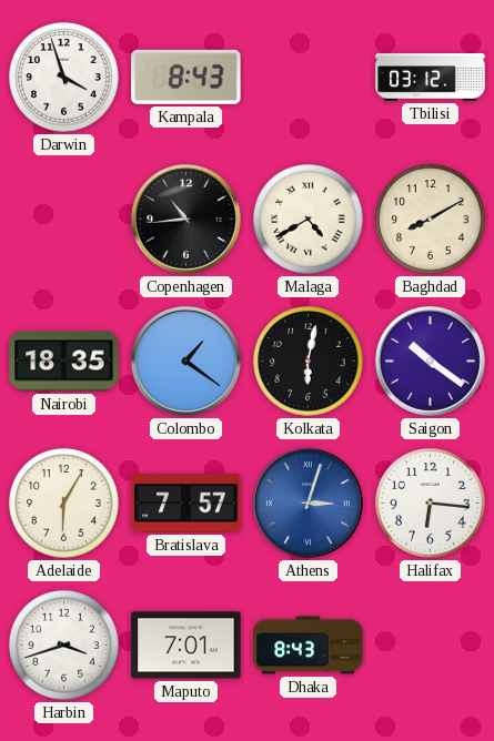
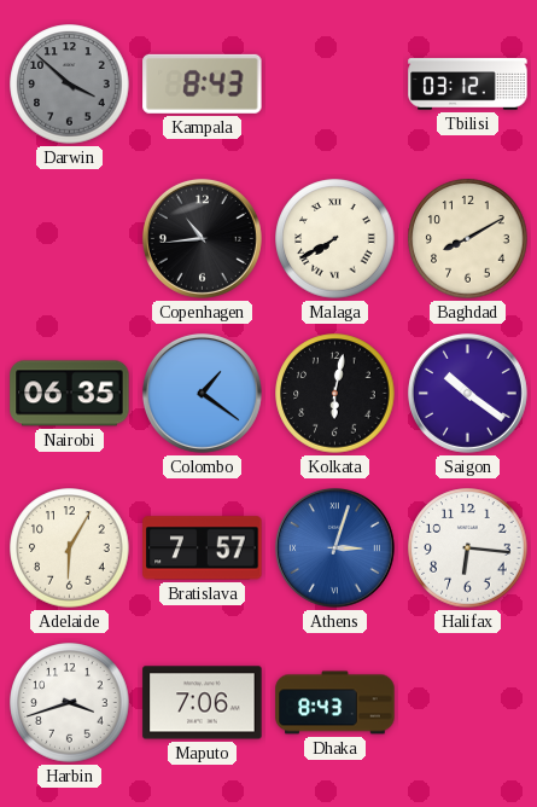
Darwin: 3:57 -> 3:52 (70, 85)
Darwin dial: white -> grey (70, 85)
Malaga: 4:40 -> 7:40 (335, 239)
Nairobi: 18:35 -> 06:35 (70, 394)
Maputo: 7:01 -> 7:06 (203, 703)
